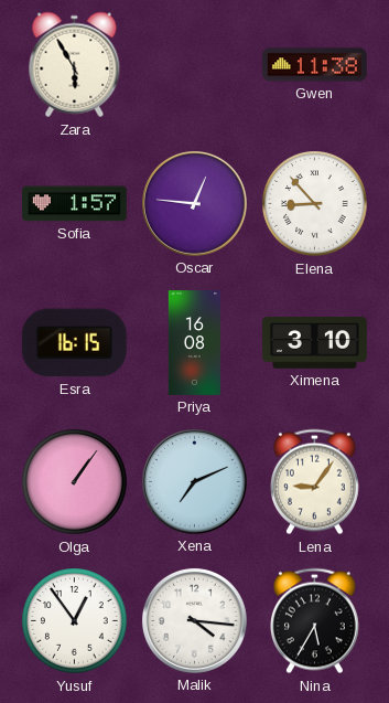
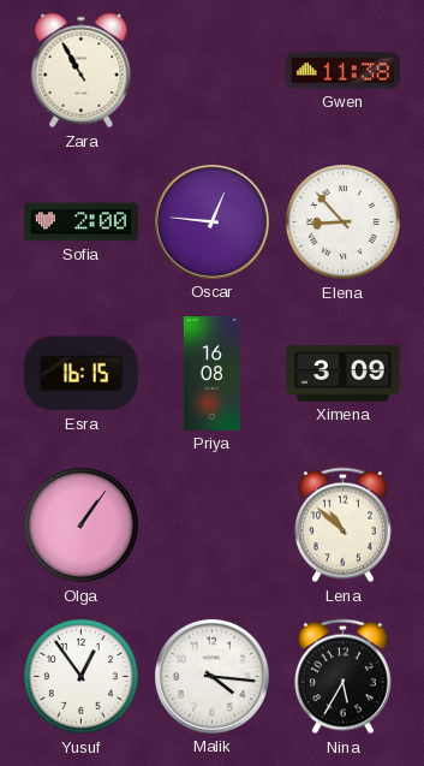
Zara: 5:55 -> 10:55 (82, 71)
Sofia: 1:57 -> 2:00 (82, 222)
Ximena: 3:10 -> 3:09 (344, 374)
Xena: 7:11 -> none (194, 481)
Lena: 9:06 -> 10:52 (342, 525)
